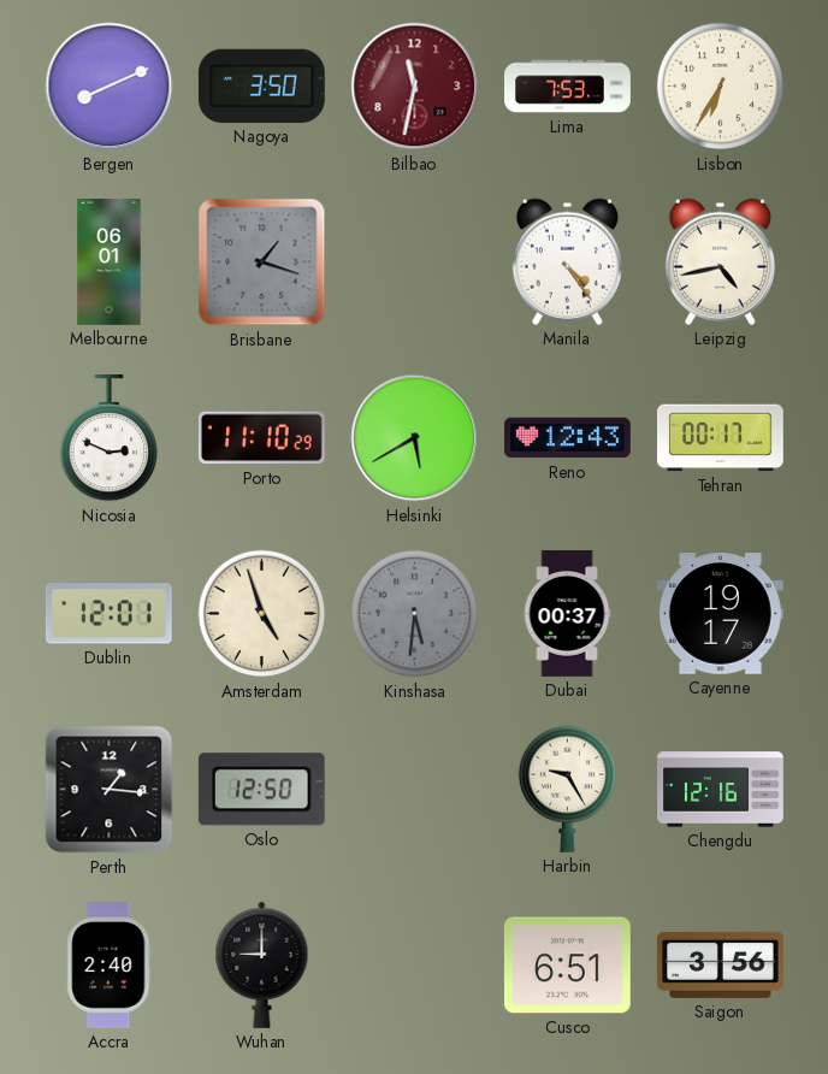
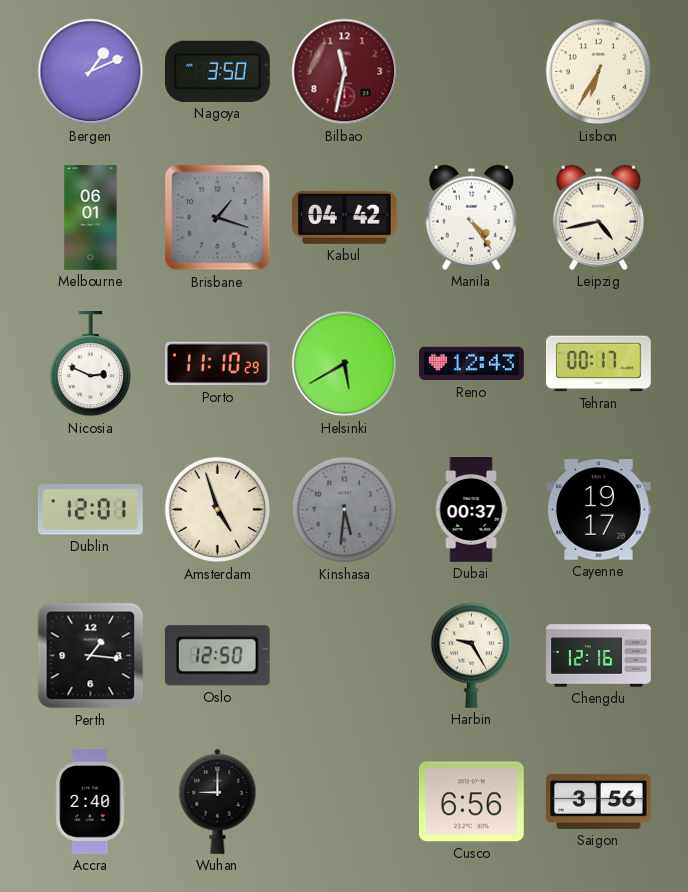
Bergen: 8:11 -> 1:11 (91, 72)
Lima: 7:53 -> none (568, 87)
Kabul: none -> 04:42 (344, 217)
Cusco: 6:51 -> 6:56 (471, 802)
